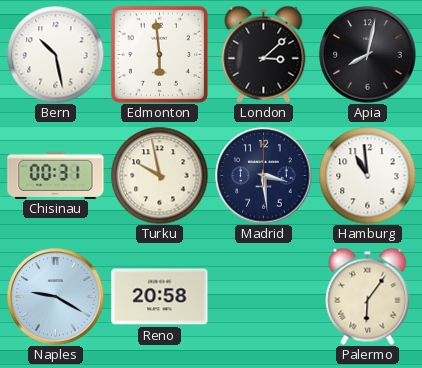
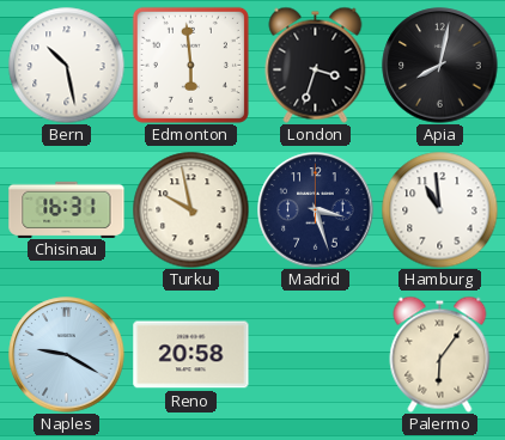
London: 3:08 -> 3:33 (316, 65)
Chisinau: 00:31 -> 16:31 (67, 209)
Madrid: 3:29 -> 3:27 (316, 210)
